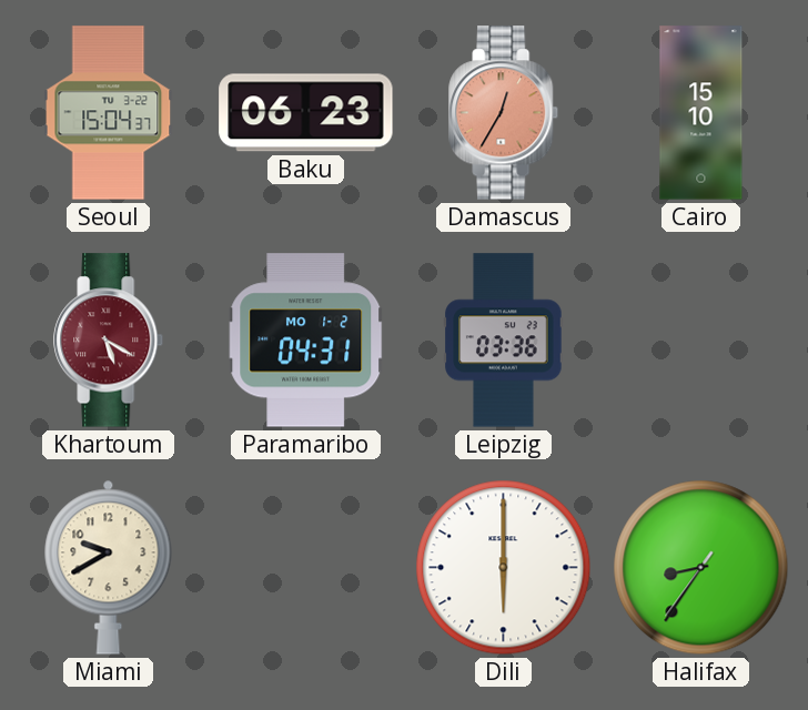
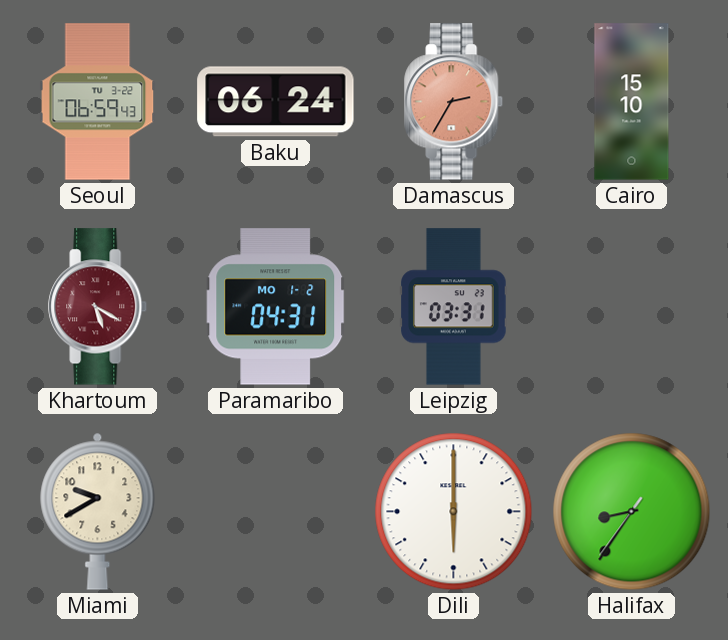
Seoul: 15:04 -> 06:59 (98, 102)
Baku: 06:23 -> 06:24 (276, 102)
Damascus: 12:35 -> 2:35 (454, 102)
Leipzig: 03:36 -> 03:31 (454, 307)
